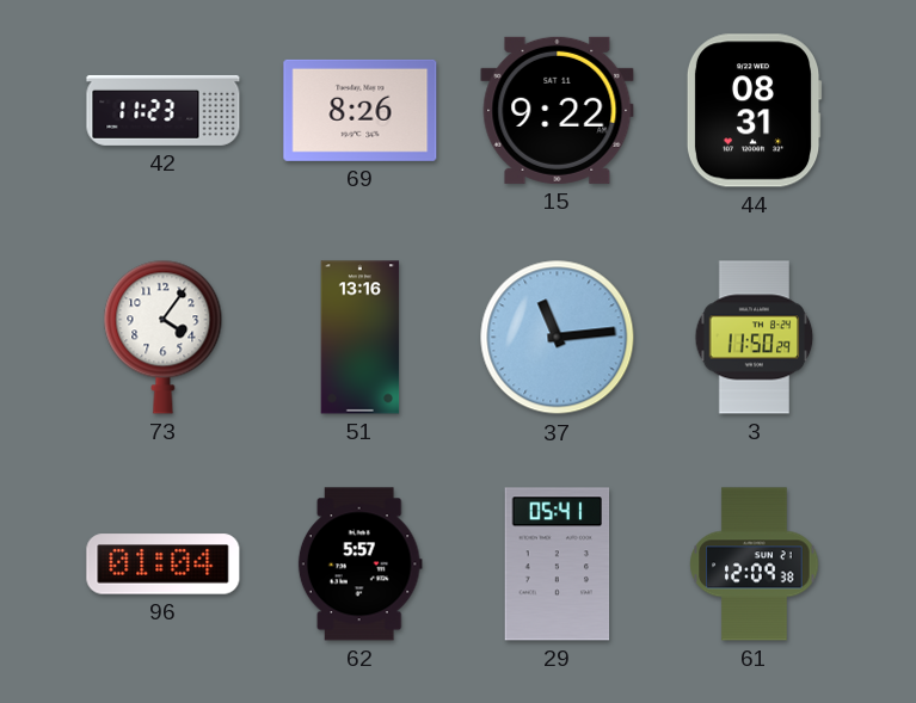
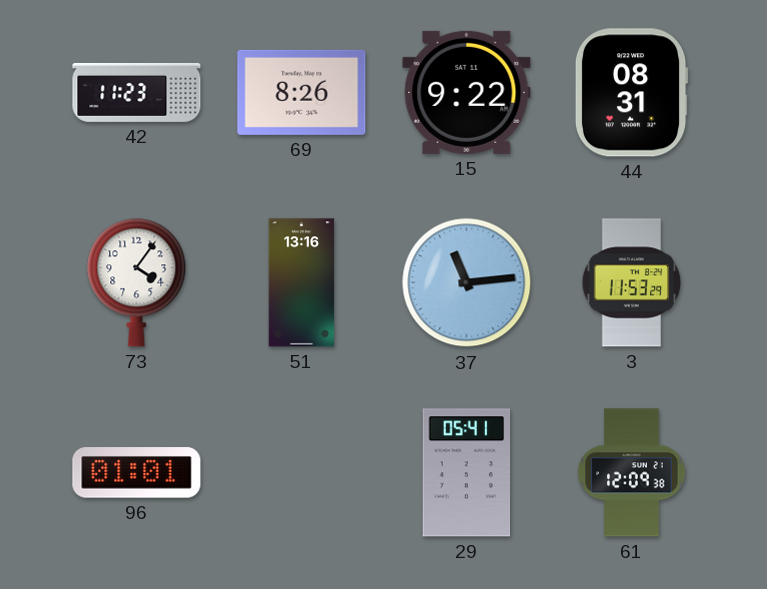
3: 11:50 -> 11:53 (632, 283)
96: 01:04 -> 01:01 (137, 473)
62: 5:57 -> none (359, 565)
